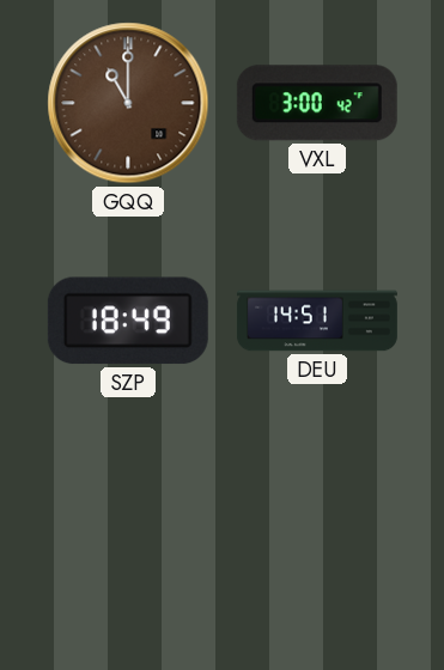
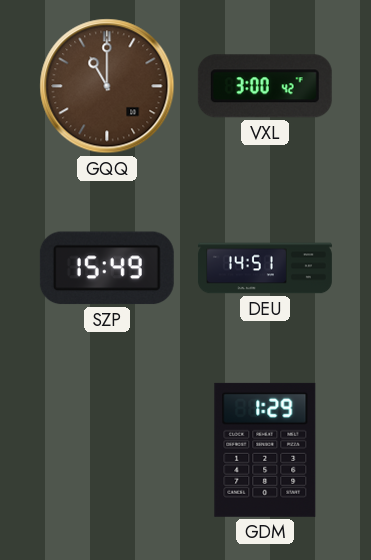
SZP: 18:49 -> 15:49 (107, 268)
GDM: none -> 1:29 (265, 450)
